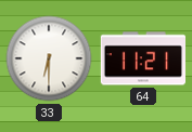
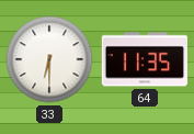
64: 11:21 -> 11:35 (144, 59)
